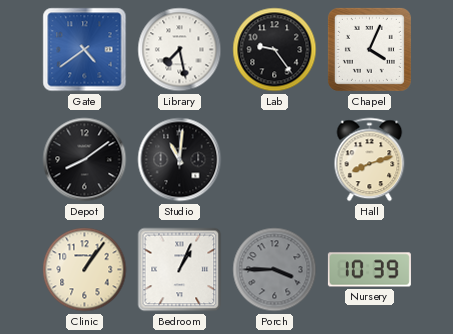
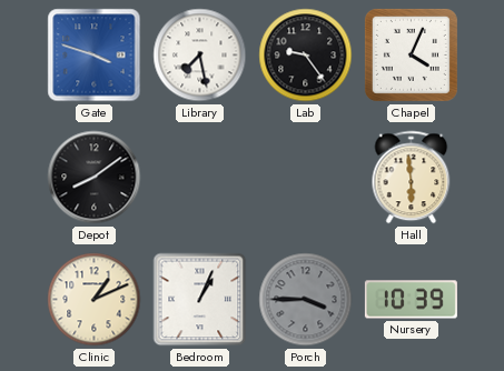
Gate: 4:39 -> 3:48 (95, 56)
Studio: 11:01 -> none (180, 160)
Hall: 8:12 -> 5:59 (412, 178)
Clinic: 1:06 -> 1:11 (95, 300)
